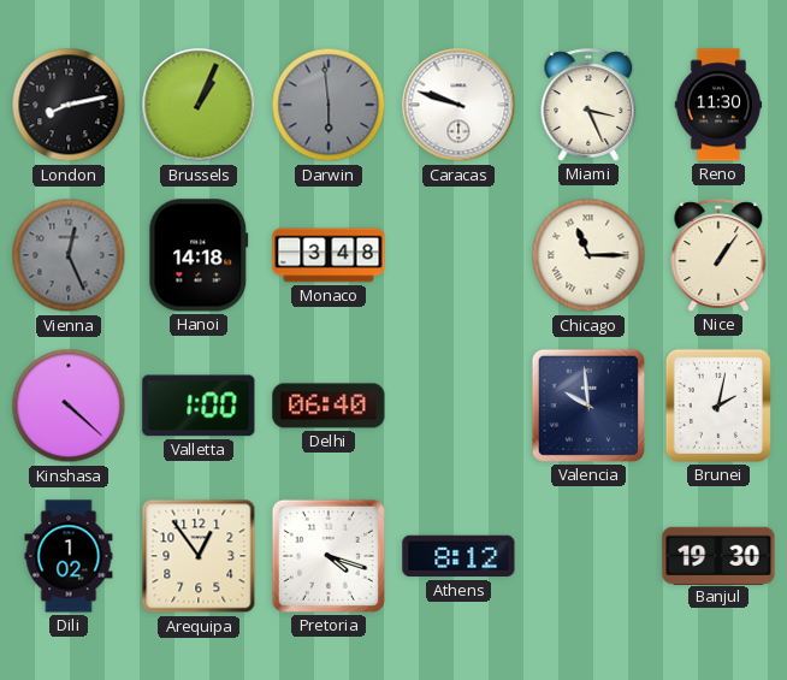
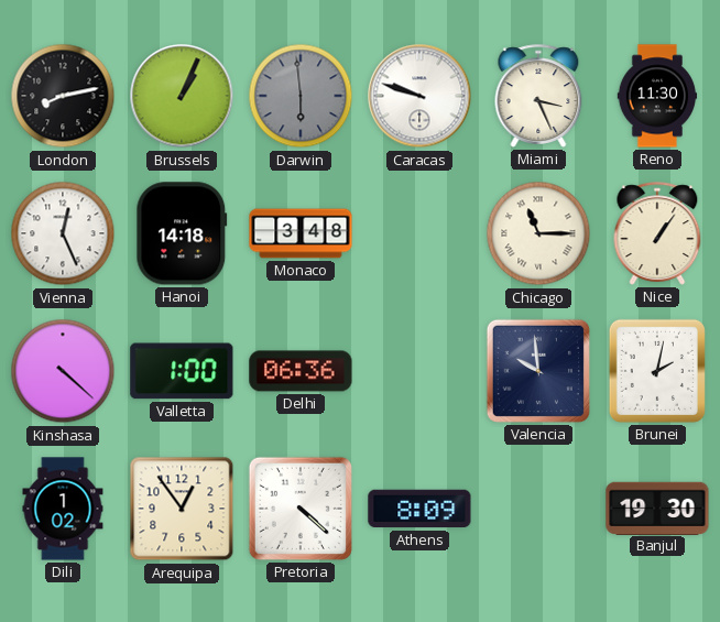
Vienna dial: grey -> white (63, 233)
Delhi: 06:40 -> 06:36 (301, 371)
Pretoria: 4:18 -> 4:22 (301, 509)
Athens: 8:12 -> 8:09 (419, 509)
